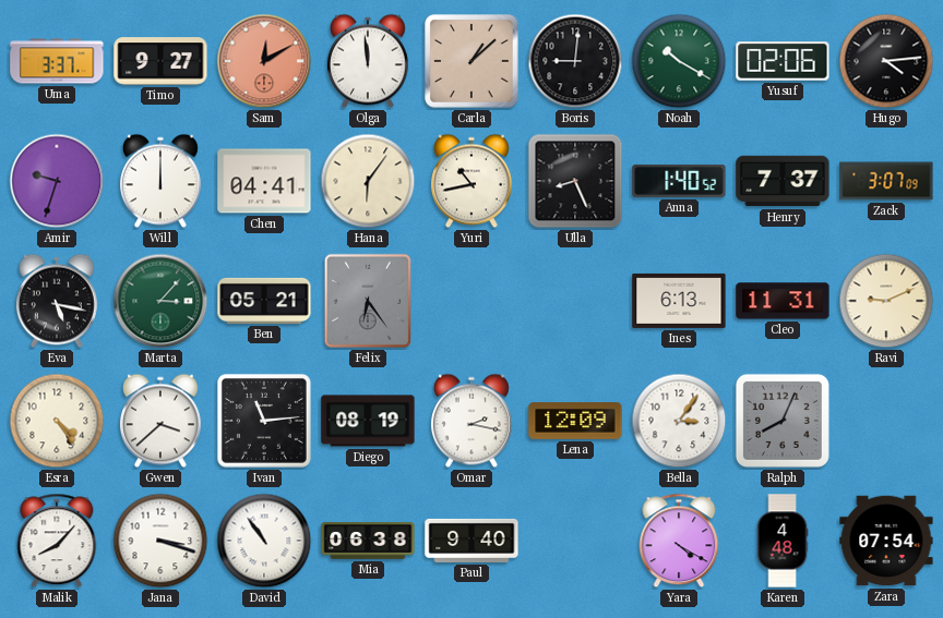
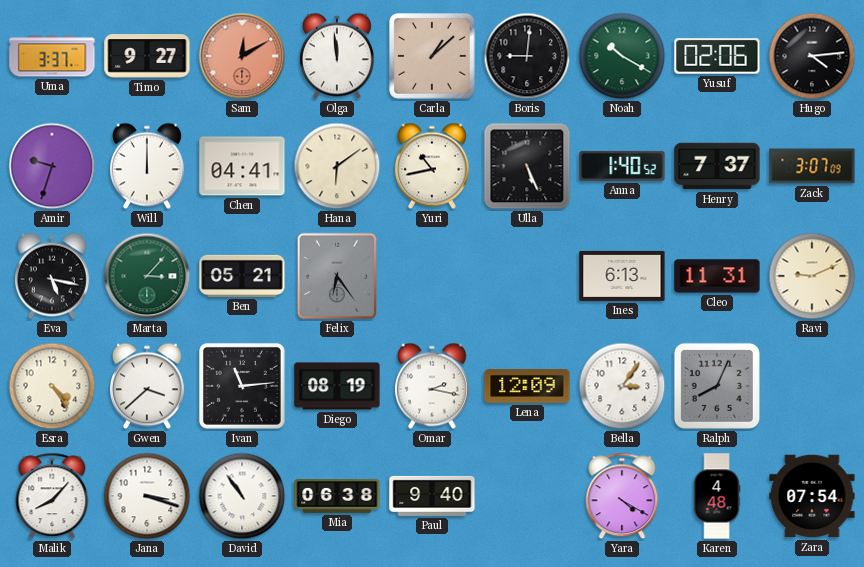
Hana: 6:06 -> 6:09 (337, 166)
Ulla: 8:26 -> 5:26 (527, 166)
